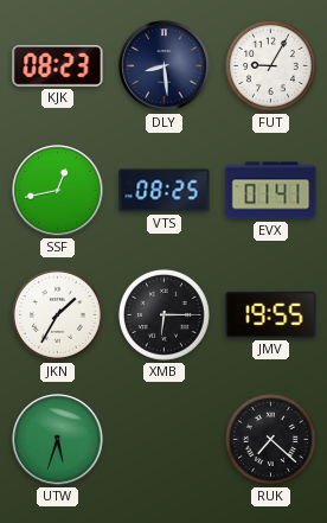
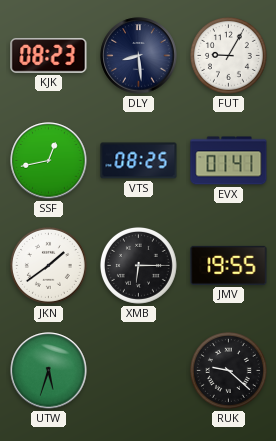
JKN: 1:35 -> 1:39 (48, 265)
RUK: 7:22 -> 9:22 (228, 370)
